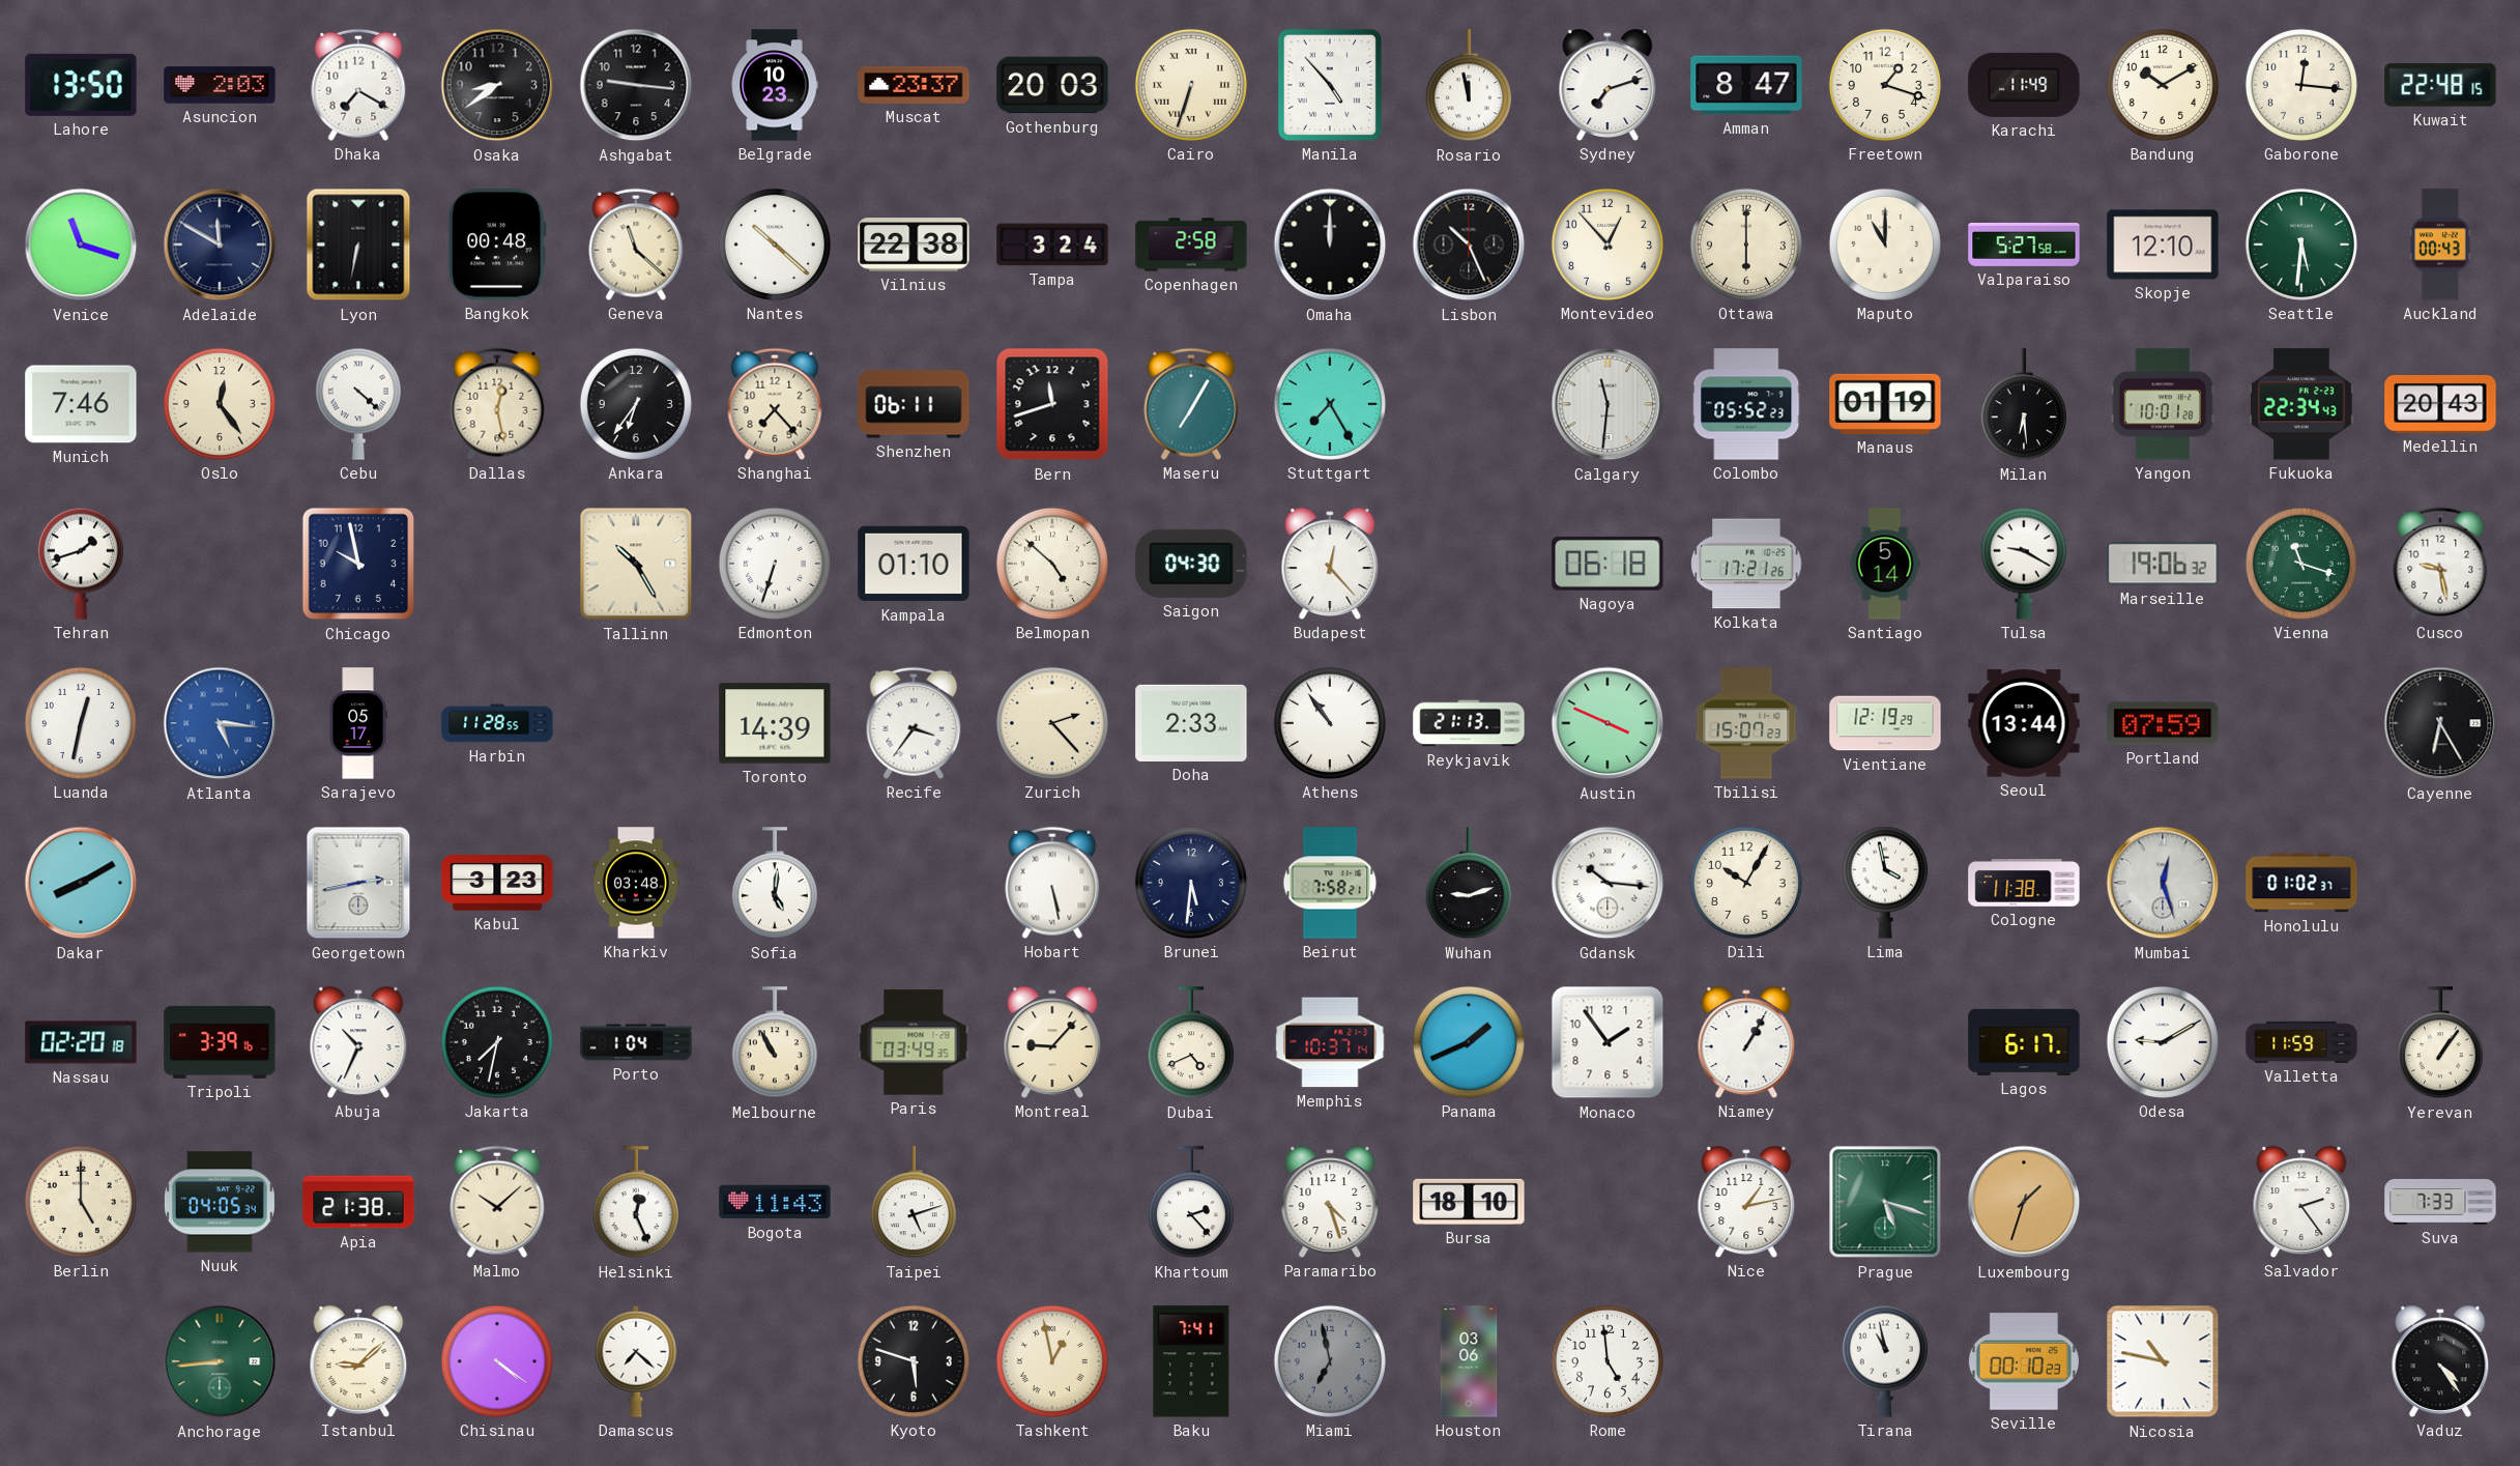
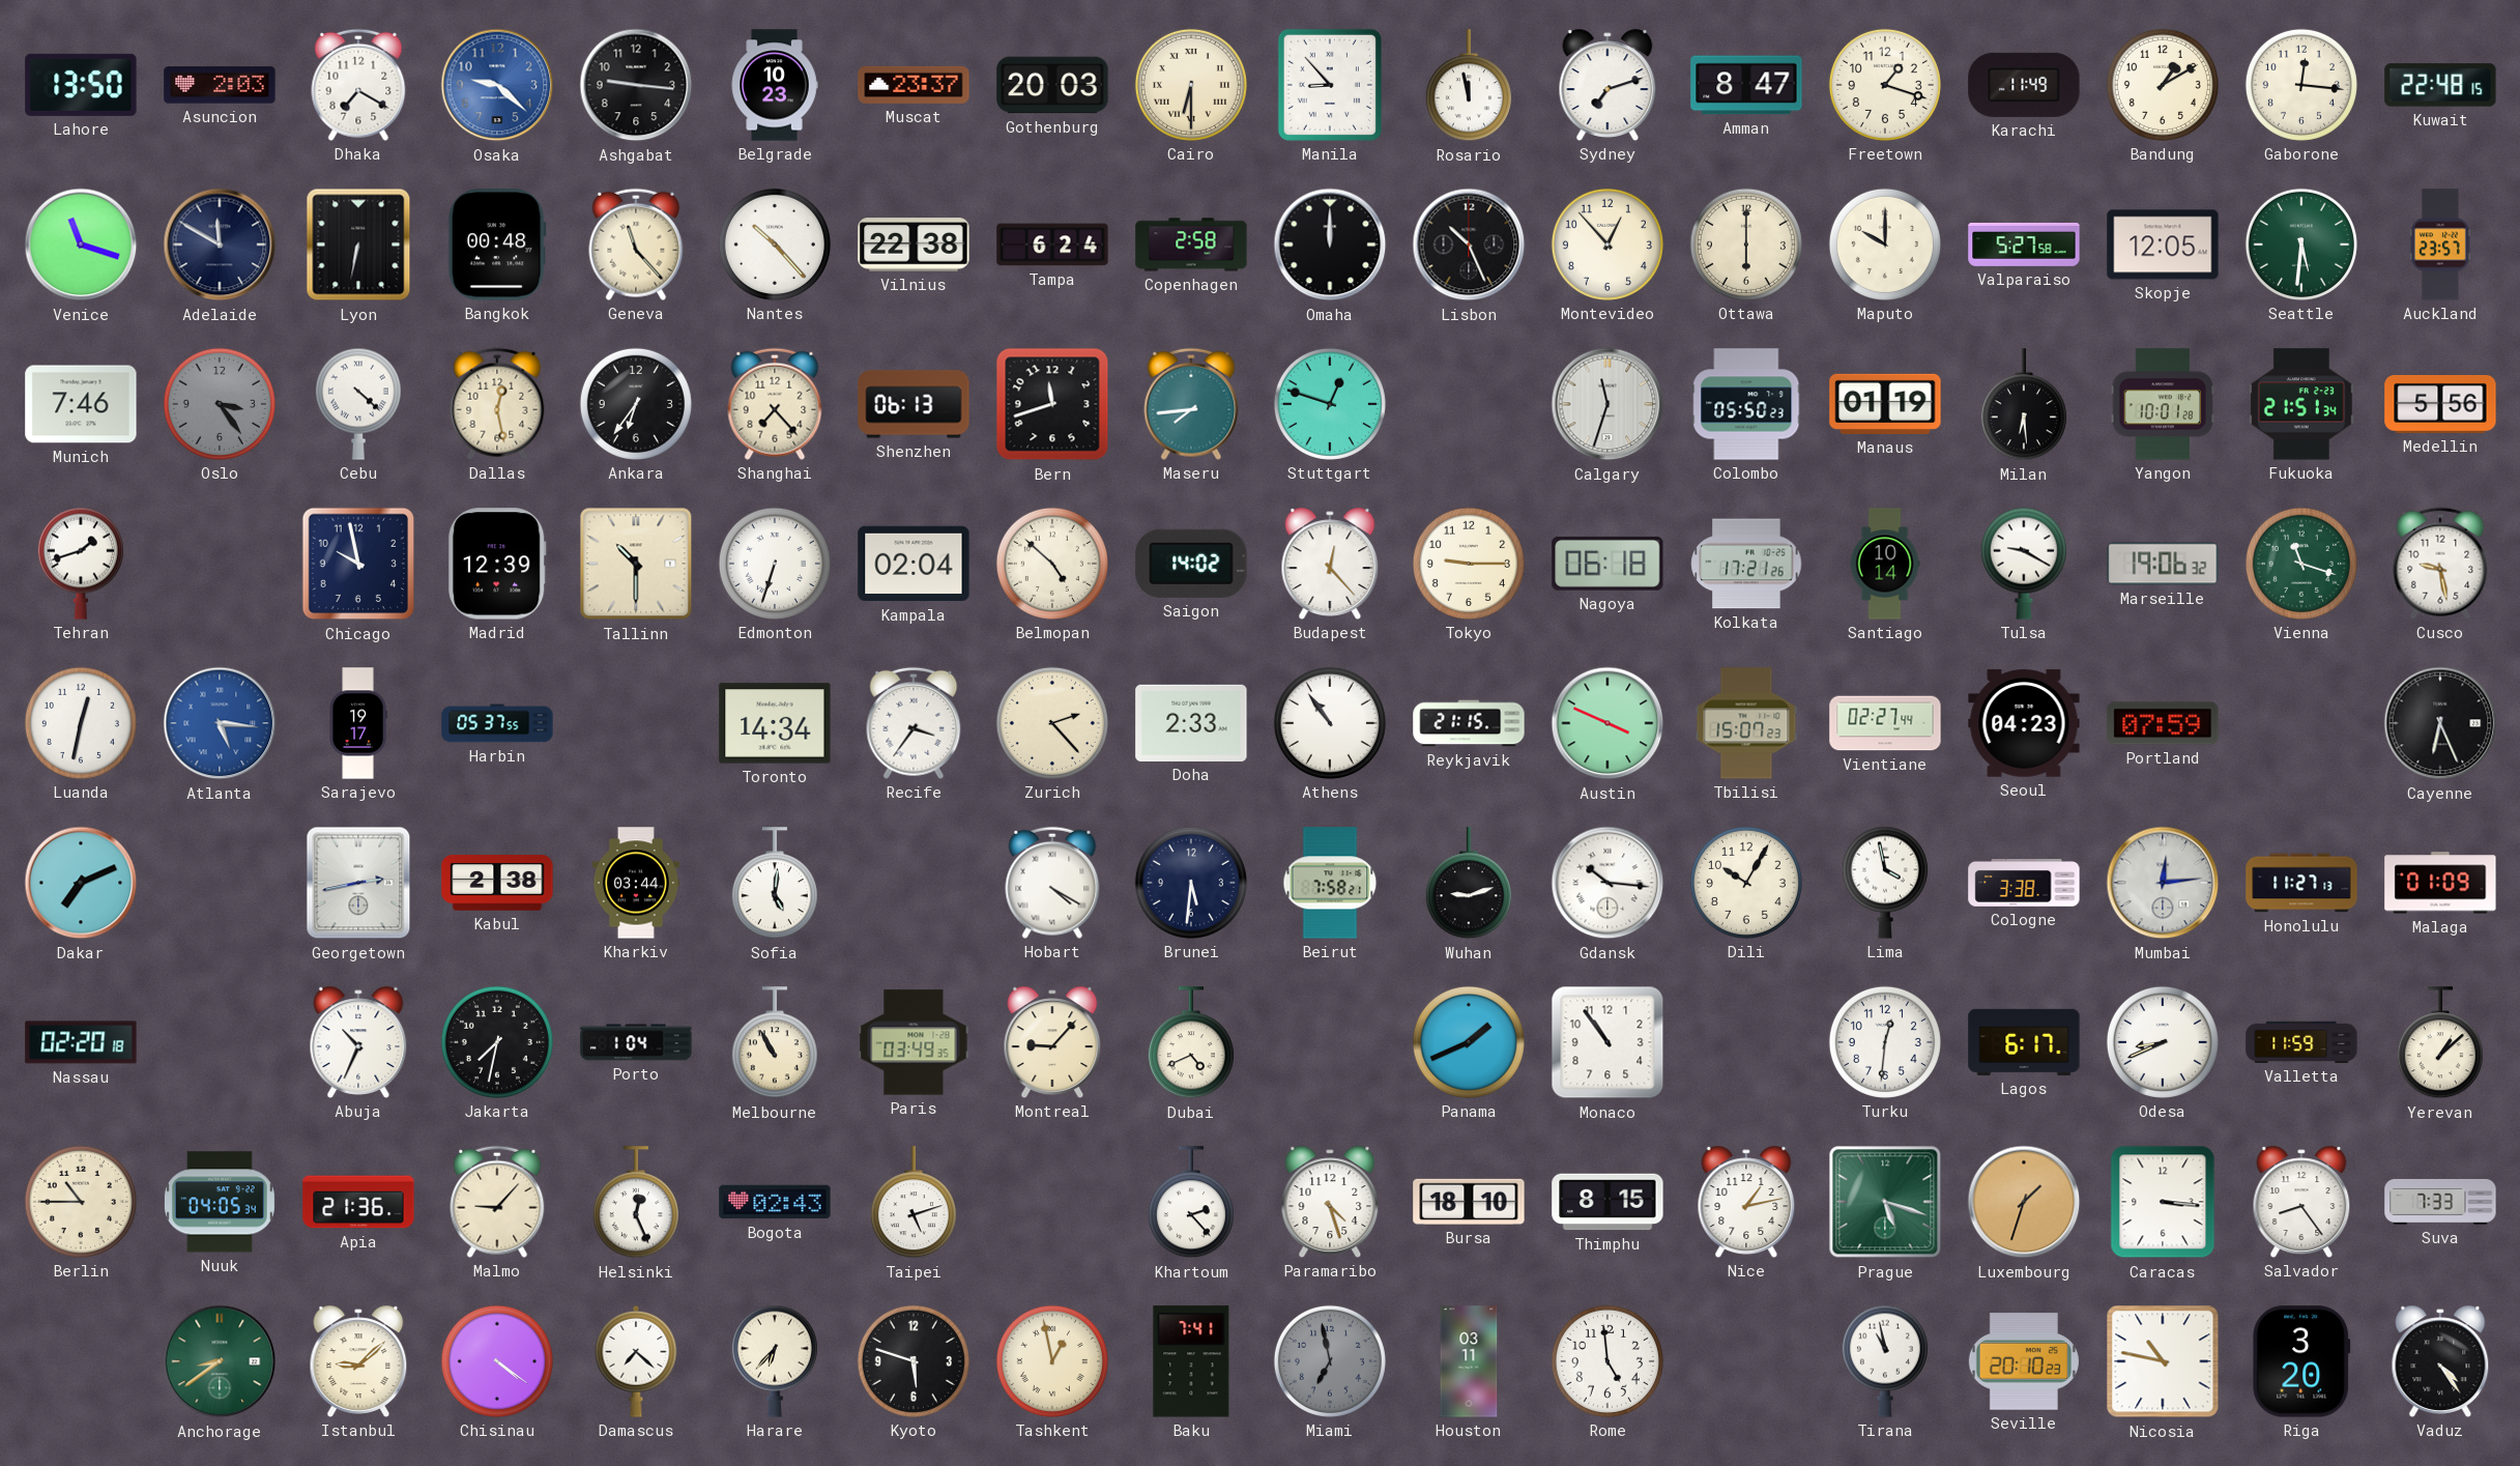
Osaka: 8:39 -> 9:22 (497, 85)
Osaka dial: black -> blue (497, 85)
Cairo: 6:33 -> 6:30 (1191, 85)
Manila: 4:53 -> 8:53 (1330, 85)
Bandung: 10:10 -> 1:10 (2163, 85)
Geneva: 11:22 -> 11:23 (636, 245)
Nantes: 10:22 -> 10:23 (775, 245)
Tampa: 3:24 -> 6:24 (1052, 245)
Maputo: 11:00 -> 10:00 (1885, 245)
Skopje: 12:10 -> 12:05 (2163, 245)
Auckland: 00:43 -> 23:57 (2440, 245)
Oslo: 12:24 -> 3:24 (220, 404)
Oslo dial: cream -> grey (220, 404)
Shenzhen: 06:11 -> 06:13 (914, 404)
Maseru: 7:05 -> 7:44 (1191, 404)
Stuttgart: 7:25 -> 12:48 (1330, 404)
Calgary: 11:31 -> 11:33 (1607, 404)
Colombo: 05:52 -> 05:50 (1746, 404)
Fukuoka: 22:34 -> 21:51 (2302, 404)
Medellin: 20:43 -> 5:56 (2440, 404)
Madrid: none -> 12:39 (497, 564)
Tallinn: 10:25 -> 10:30 (636, 564)
Kampala: 01:10 -> 02:04 (914, 564)
Saigon: 04:30 -> 14:02 (1191, 564)
Tokyo: none -> 9:15 (1469, 564)
Santiago: 5:14 -> 10:14 (1885, 564)
Sarajevo: 05:17 -> 19:17 (358, 723)
Harbin: 11:28 -> 05:37 (497, 723)
Toronto: 14:39 -> 14:34 (775, 723)
Reykjavik: 21:13 -> 21:15 (1469, 723)
Vientiane: 12:19 -> 02:27 (1885, 723)
Seoul: 13:44 -> 04:23 (2024, 723)
Cayenne: 6:25 -> 6:26 (2440, 723)
Dakar: 8:10 -> 7:11 (81, 883)
Kabul: 3:23 -> 2:38 (497, 883)
Kharkiv: 03:48 -> 03:44 (636, 883)
Hobart: 5:28 -> 4:20 (1052, 883)
Cologne: 11:38 -> 3:38 (2024, 884)
Mumbai: 12:27 -> 12:14 (2163, 883)
Honolulu: 01:02 -> 11:27 (2301, 883)
Malaga: none -> 01:09 (2440, 883)
Tripoli: 3:39 -> none (220, 1042)
Memphis: 10:37 -> none (1330, 1042)
Monaco: 1:54 -> 10:54 (1607, 1042)
Niamey: 1:05 -> none (1746, 1042)
Turku: none -> 12:31 (1885, 1042)
Odesa: 9:10 -> 8:41 (2163, 1042)
Yerevan: 1:06 -> 1:08 (2440, 1043)
Berlin: 5:00 -> 10:45 (81, 1202)
Apia: 21:38 -> 21:36 (358, 1202)
Malmo: 10:08 -> 9:07 (497, 1202)
Bogota: 11:43 -> 02:43 (775, 1202)
Thimphu: none -> 8:15 (1607, 1202)
Caracas: none -> 3:16 (2163, 1202)
Salvador: 2:24 -> 8:24 (2301, 1202)
Anchorage: 8:44 -> 8:39 (220, 1361)
Harare: none -> 6:37 (775, 1361)
Houston: 03:06 -> 03:11 (1469, 1361)
Seville: 00:10 -> 20:10 (2024, 1361)
Riga: none -> 3:20 (2301, 1361)
